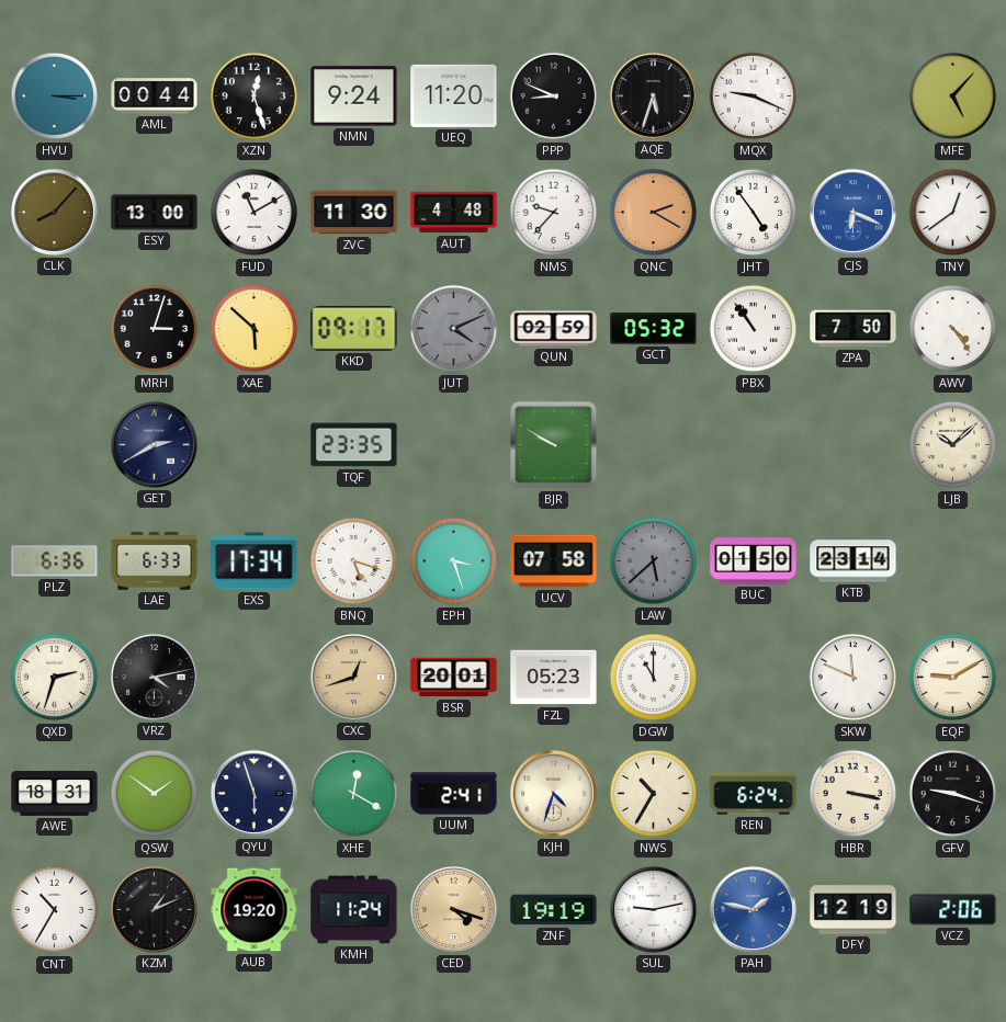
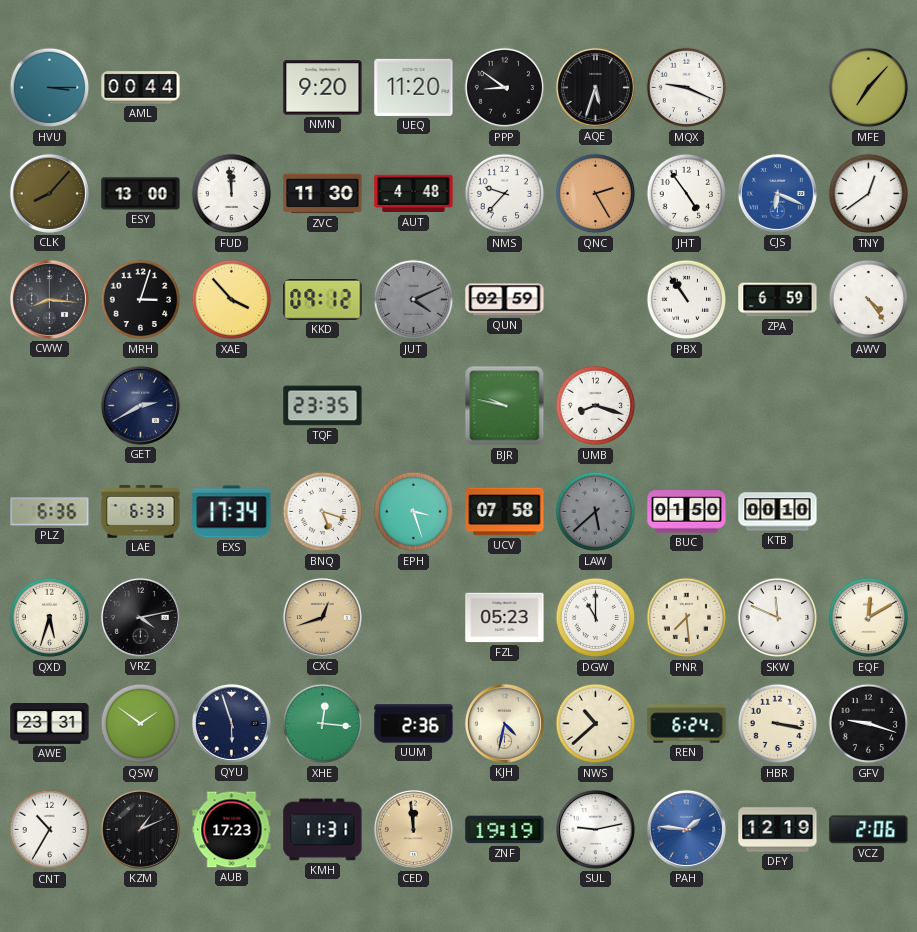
XZN: 12:27 -> none (255, 96)
NMN: 9:24 -> 9:20 (323, 88)
PPP: 8:49 -> 8:51 (505, 88)
MFE: 5:07 -> 7:07 (869, 88)
FUD: 11:10 -> 11:59 (232, 194)
QNC: 2:20 -> 2:25 (596, 194)
CWW: none -> 8:16 (49, 299)
XAE: 5:52 -> 3:53 (232, 300)
KKD: 09:17 -> 09:12 (323, 300)
GCT: 05:32 -> none (654, 329)
ZPA: 7:50 -> 6:59 (778, 300)
BJR: 9:50 -> 9:47 (505, 406)
UMB: none -> 8:18 (596, 406)
LJB: 10:08 -> none (953, 445)
KTB: 23:14 -> 00:10 (778, 512)
QXD: 2:33 -> 5:33 (50, 618)
BSR: 20:01 -> none (454, 678)
PNR: none -> 7:29 (687, 618)
EQF: 9:10 -> 12:10 (869, 618)
AWE: 18:31 -> 23:31 (50, 723)
XHE: 12:20 -> 12:16 (323, 724)
UUM: 2:41 -> 2:36 (414, 724)
KJH: 4:33 -> 4:32 (504, 723)
NWS: 10:35 -> 10:38 (596, 724)
AUB: 19:20 -> 17:23 (232, 830)
KMH: 11:24 -> 11:31 (323, 830)
CED: 4:18 -> 11:59 (413, 829)
PAH: 1:47 -> 1:46 (686, 829)
